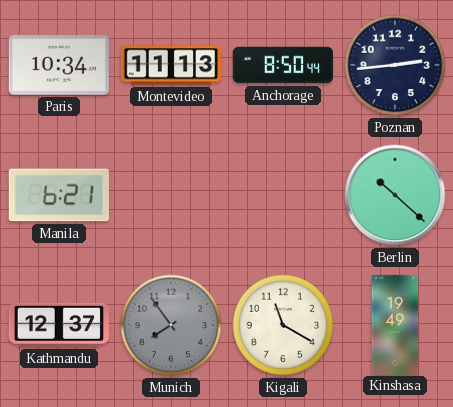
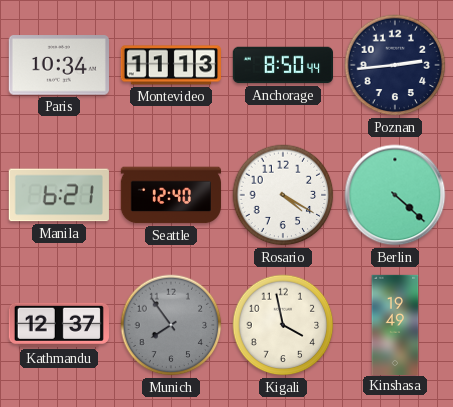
Seattle: none -> 12:40 (171, 195)
Rosario: none -> 4:20 (283, 195)
Berlin: 10:22 -> 4:22 (395, 195)
Kigali: 11:20 -> 3:58 (283, 325)
